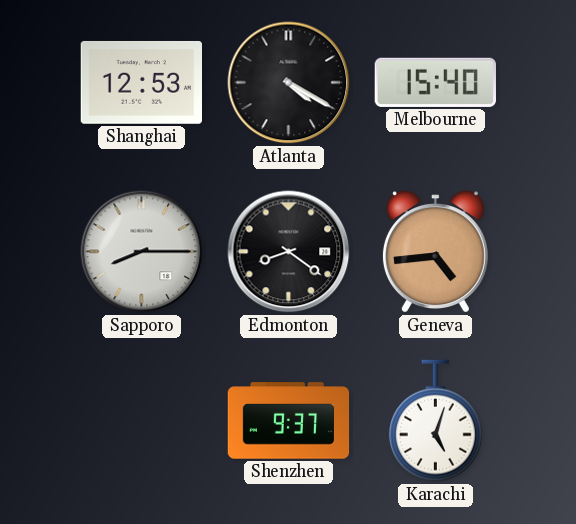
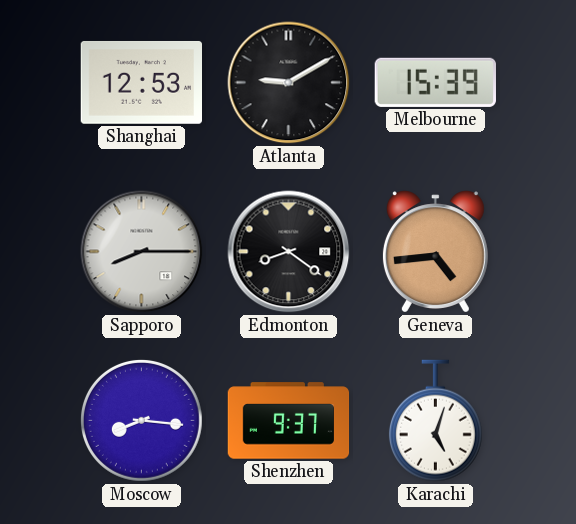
Atlanta: 4:20 -> 9:10 (289, 83)
Melbourne: 15:40 -> 15:39 (435, 82)
Moscow: none -> 8:16 (141, 420)
